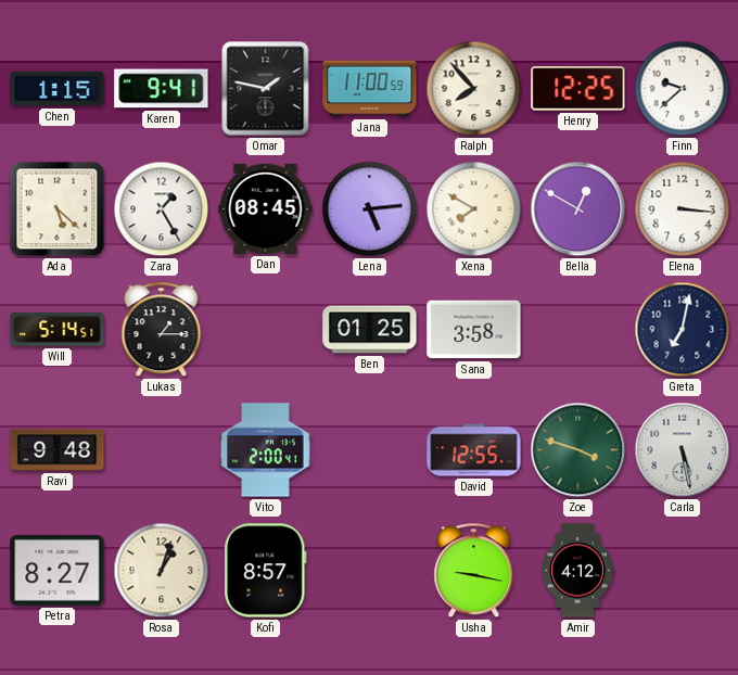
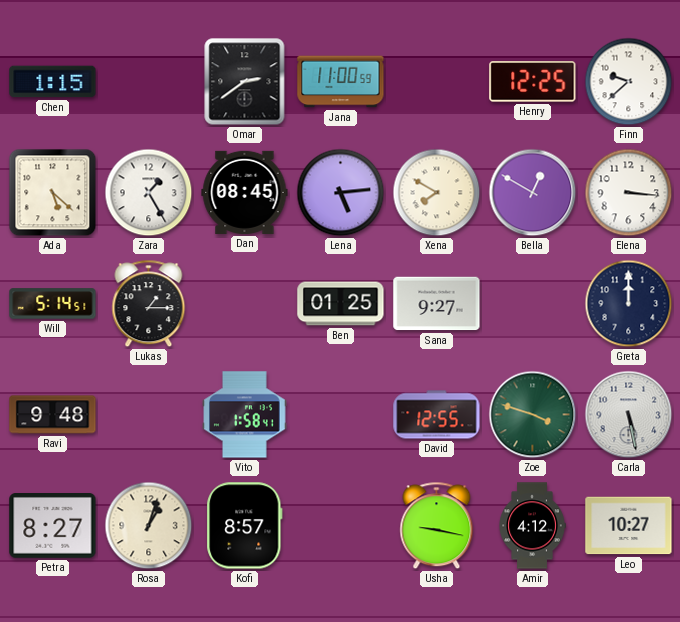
Karen: 9:41 -> none (162, 89)
Omar: 1:47 -> 2:39 (245, 82)
Ralph: 7:53 -> none (474, 89)
Sana: 3:58 -> 9:27 (437, 304)
Greta: 7:02 -> 12:00 (629, 304)
Vito: 2:00 -> 1:58 (245, 415)
Leo: none -> 10:27 (629, 526)
